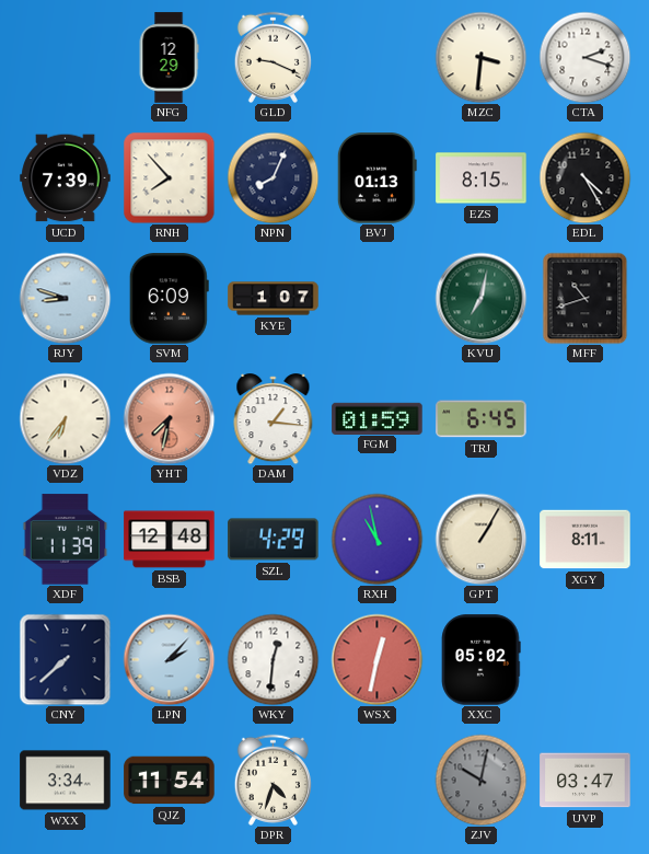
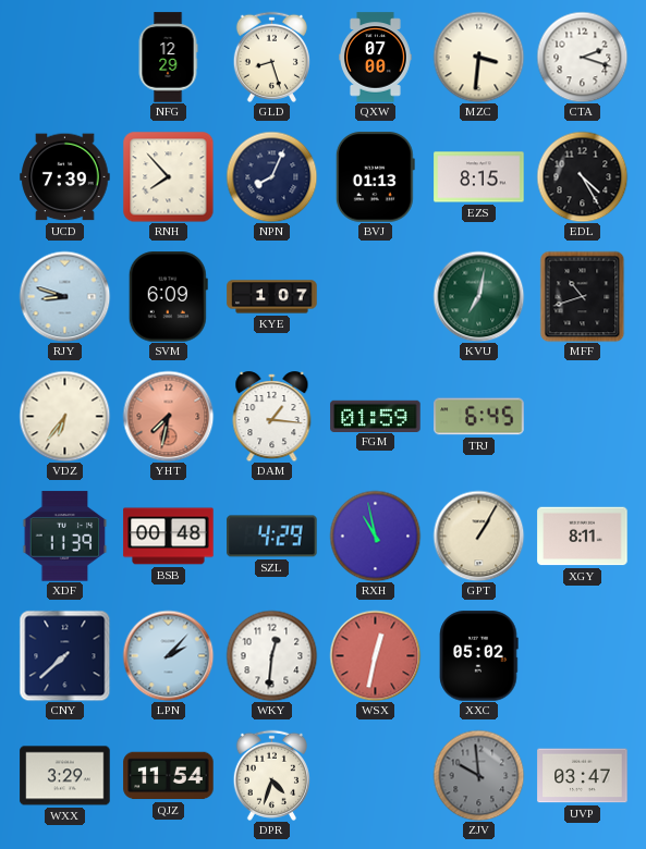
GLD: 9:19 -> 8:27 (271, 57)
QXW: none -> 07:00 (376, 58)
BSB: 12:48 -> 00:48 (169, 537)
WXX: 3:34 -> 3:29 (65, 776)
ZJV: 10:02 -> 9:59 (478, 775)
